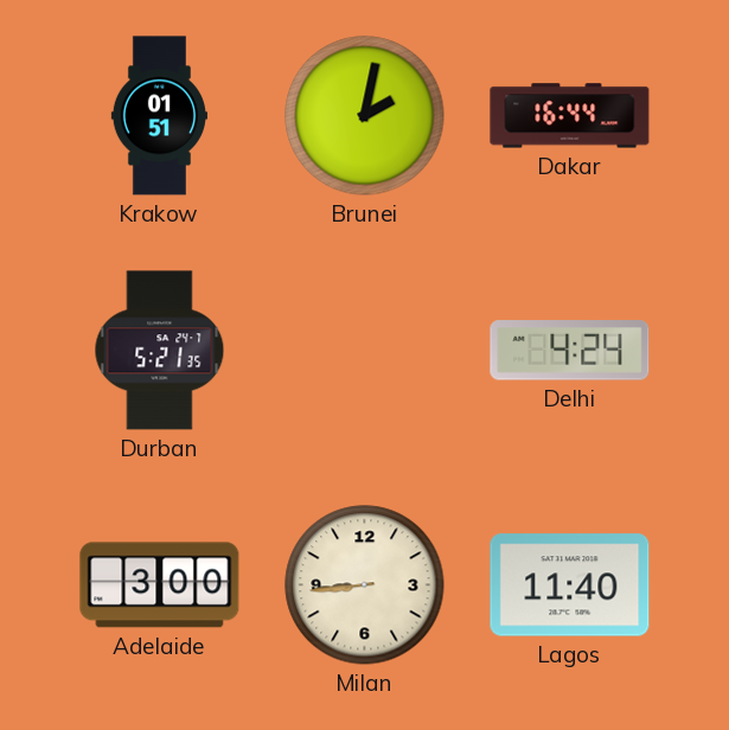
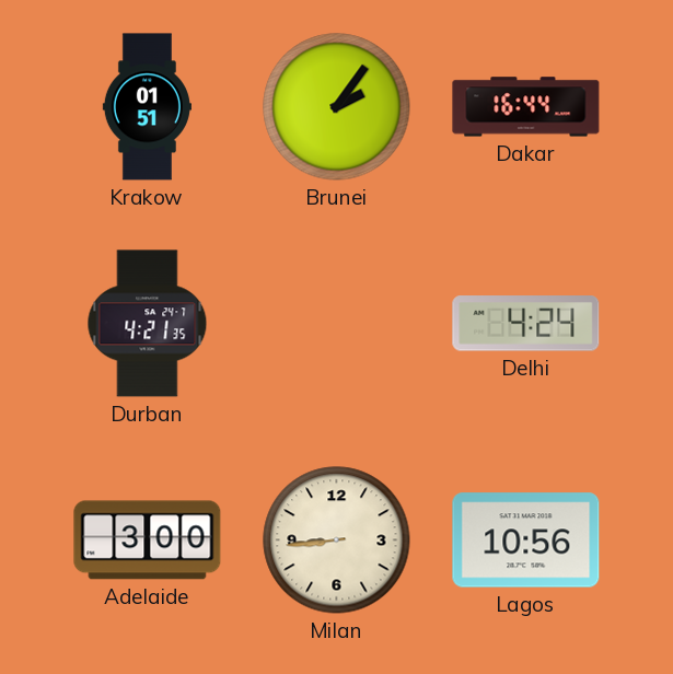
Brunei: 2:02 -> 2:06 (337, 107)
Durban: 5:21 -> 4:21 (148, 324)
Lagos: 11:40 -> 10:56 (526, 541)
